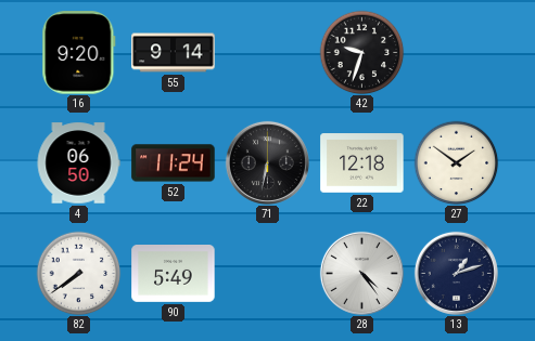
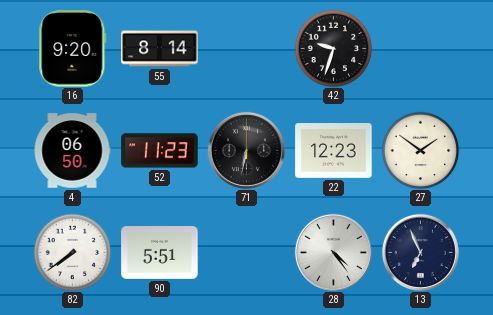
55: 9:14 -> 8:14 (160, 49)
52: 11:24 -> 11:23 (160, 151)
22: 12:18 -> 12:23 (334, 151)
90: 5:49 -> 5:51 (160, 253)
13: 1:12 -> 6:56 (420, 252)
